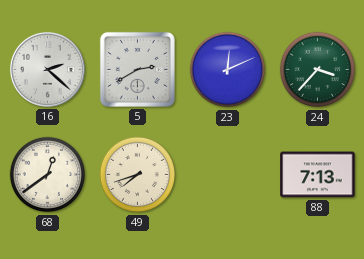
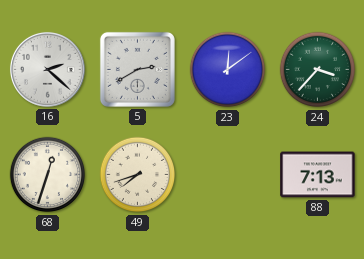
23: 12:11 -> 12:09 (228, 70)
68: 12:39 -> 12:33 (48, 175)
